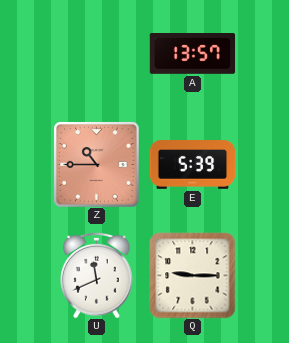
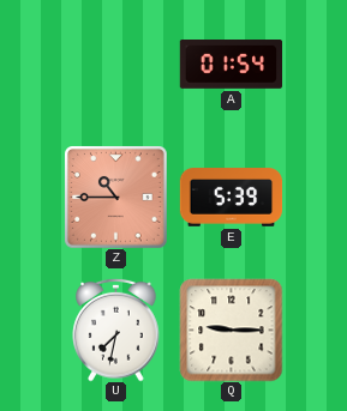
A: 13:57 -> 01:54 (231, 65)
U: 11:41 -> 7:32 (116, 330)
